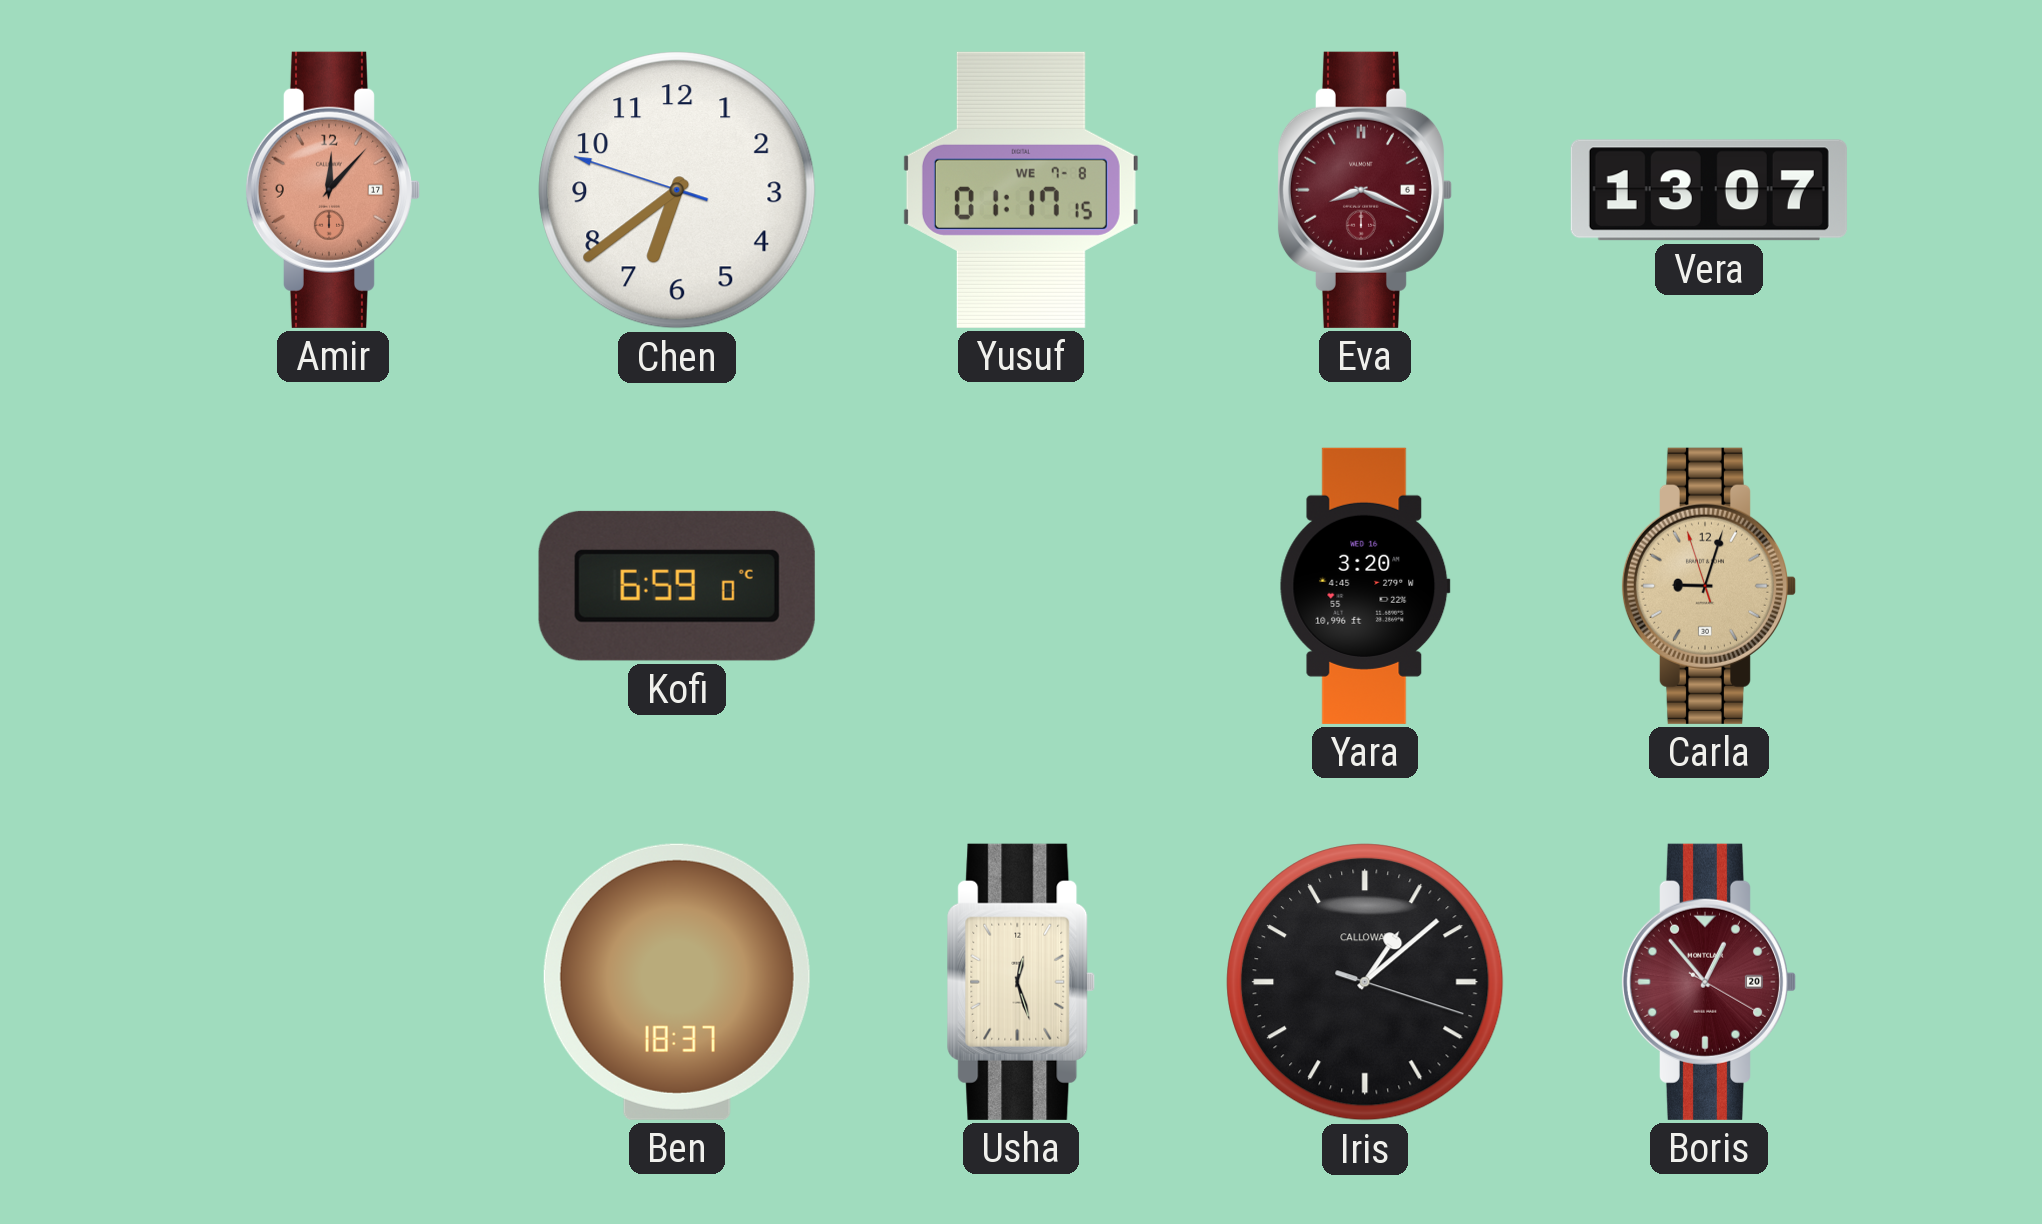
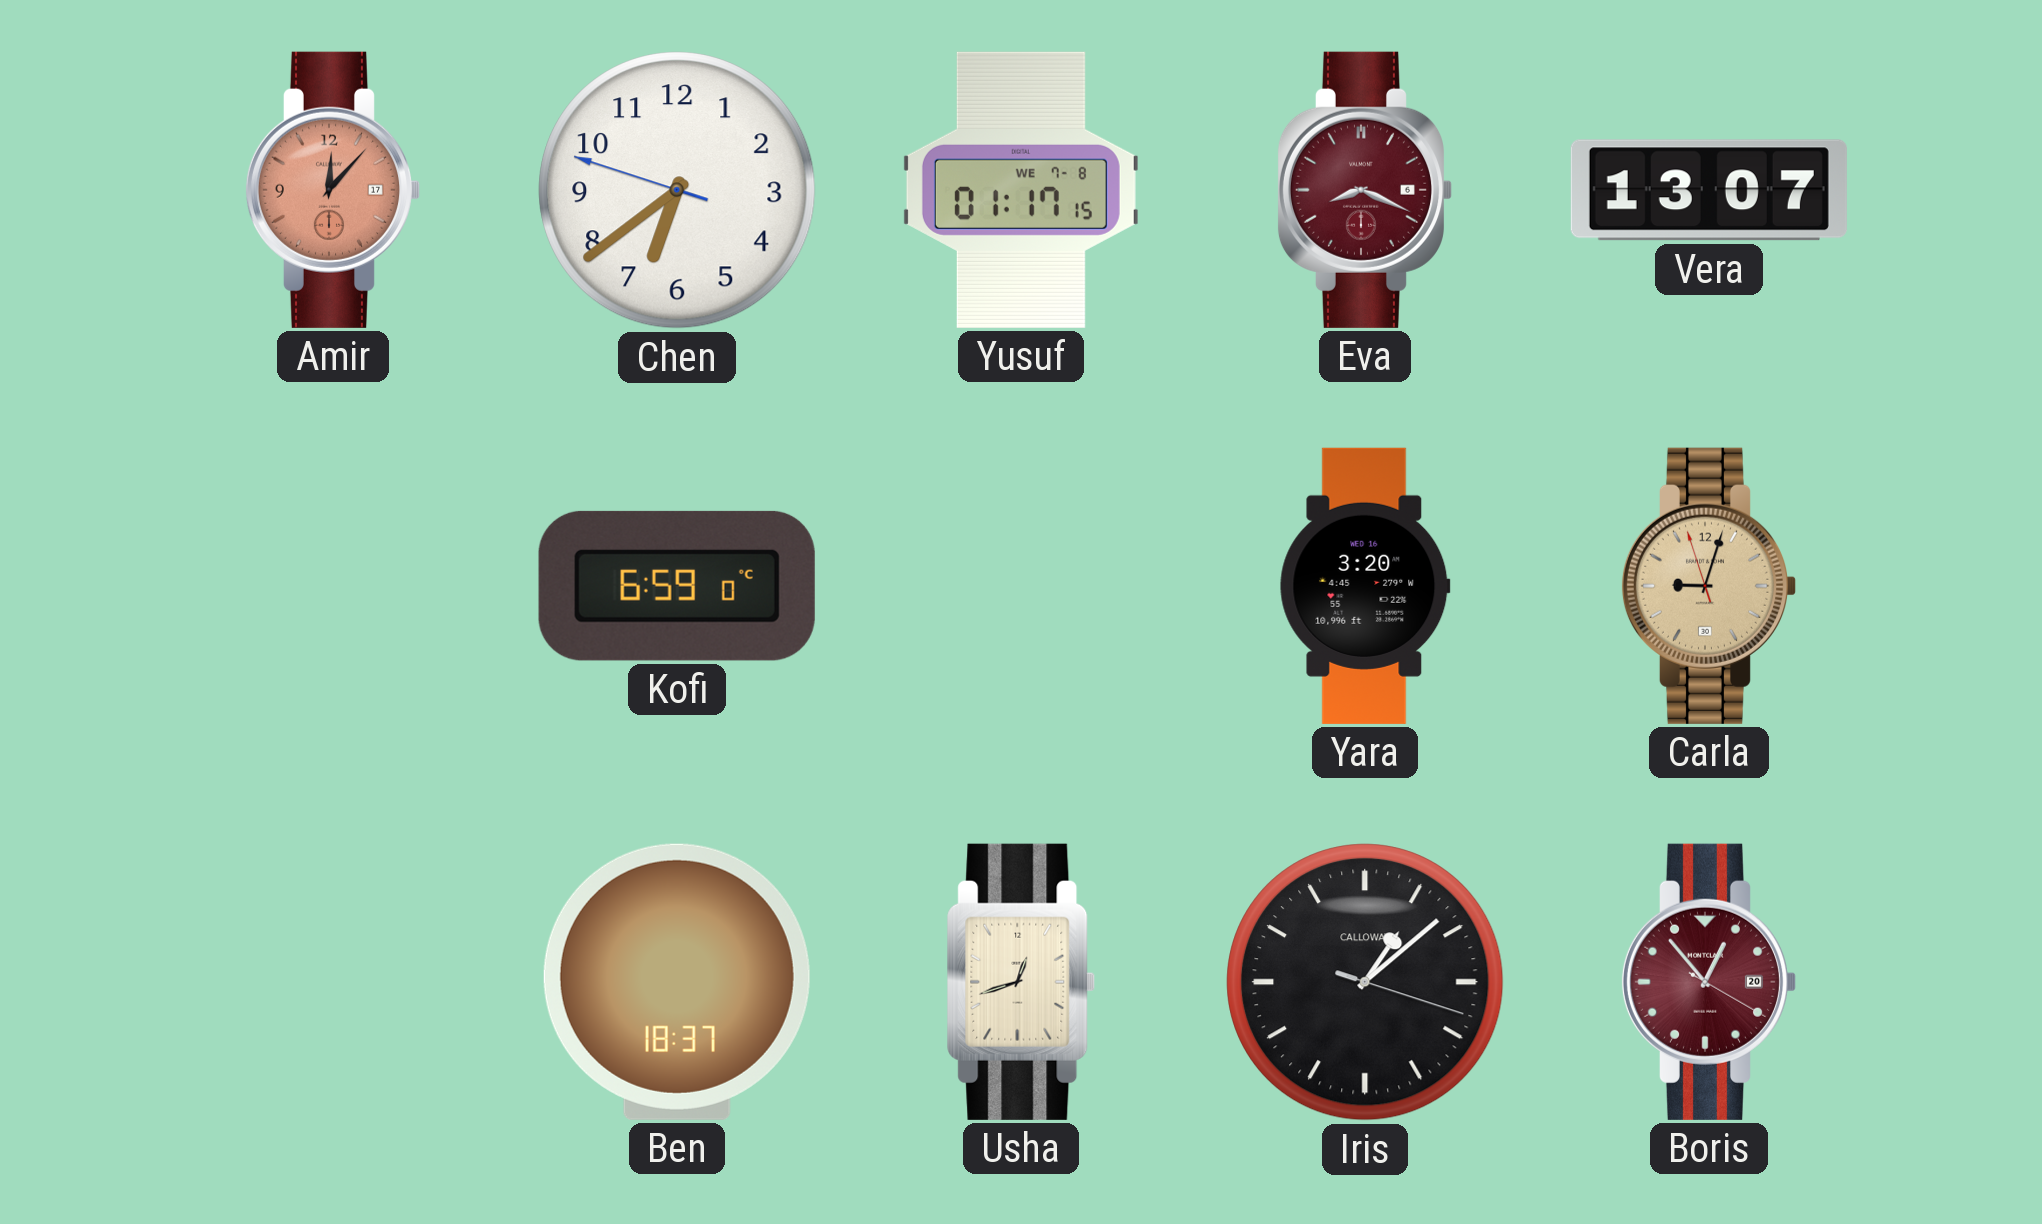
Usha: 12:27 -> 12:42 (1021, 982)
